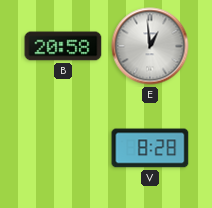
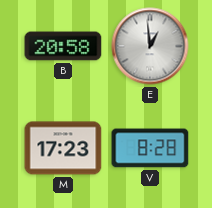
M: none -> 17:23 (63, 148)
